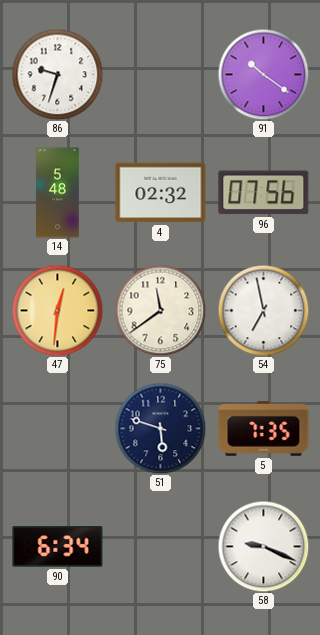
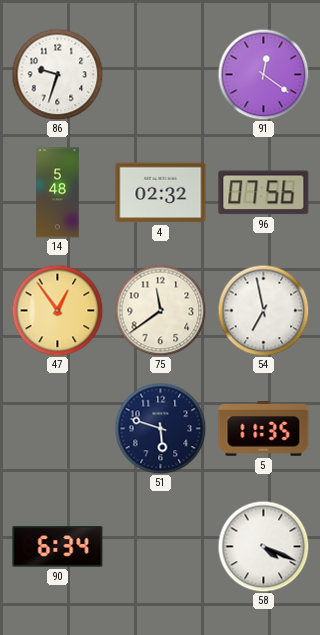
91: 10:21 -> 12:21 (263, 74)
47: 12:31 -> 12:54 (57, 310)
5: 7:35 -> 11:35 (264, 429)
58: 9:19 -> 4:19 (263, 546)
